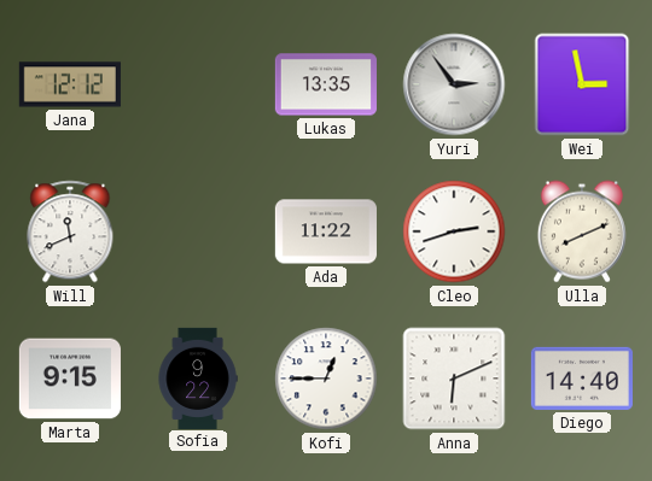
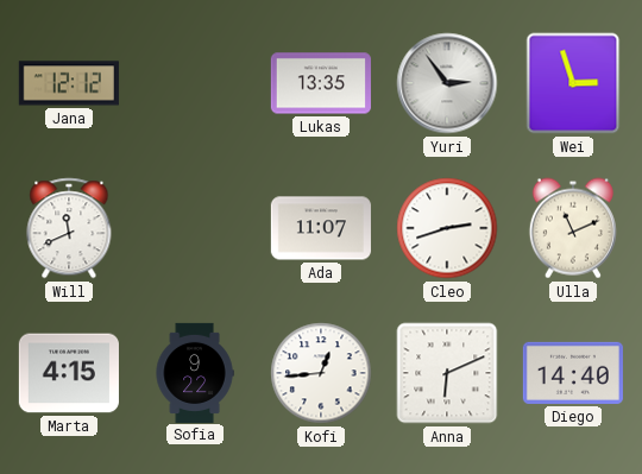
Wei: 2:58 -> 2:57 (573, 83)
Ada: 11:22 -> 11:07 (321, 228)
Ulla: 8:11 -> 11:11 (573, 228)
Marta: 9:15 -> 4:15 (69, 373)
Kofi: 12:45 -> 12:44 (321, 373)
